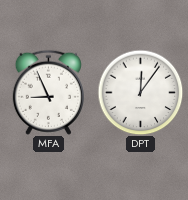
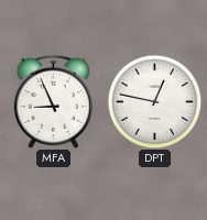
DPT: 12:06 -> 12:47 (154, 101)
